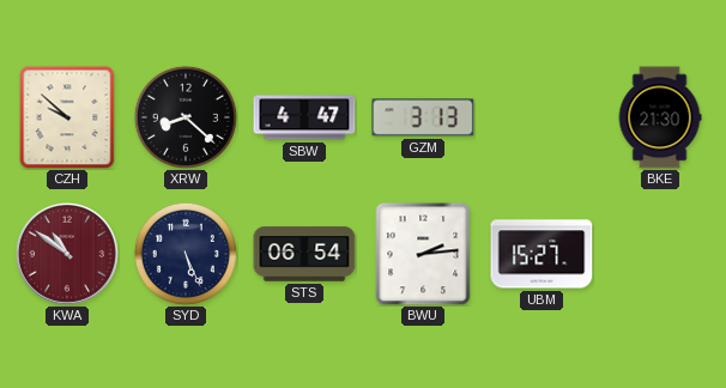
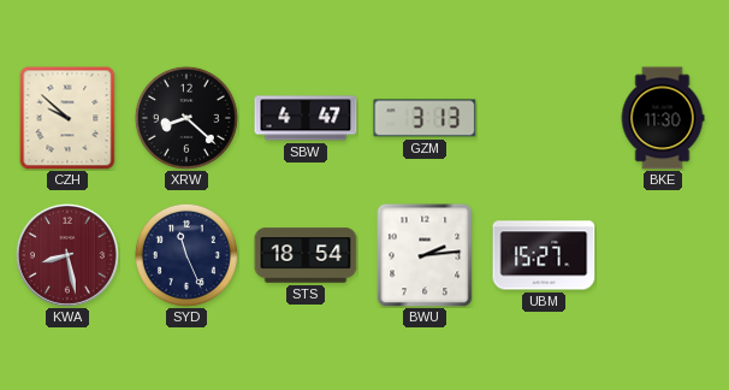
BKE: 21:30 -> 11:30 (663, 118)
KWA: 10:51 -> 8:28 (67, 255)
SYD: 5:26 -> 11:26 (186, 255)
STS: 06:54 -> 18:54 (306, 255)
